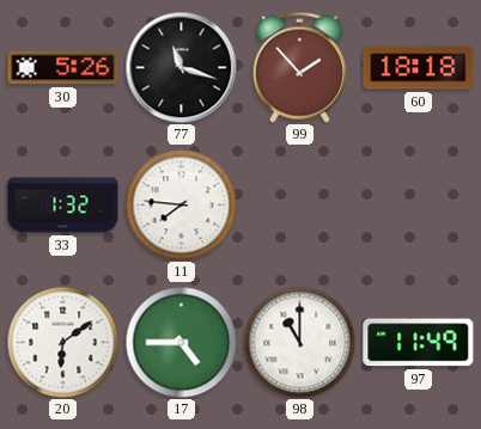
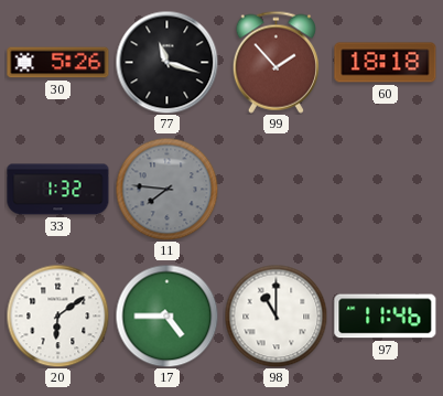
11 dial: white -> grey (166, 189)
97: 11:49 -> 11:46 (386, 317)
